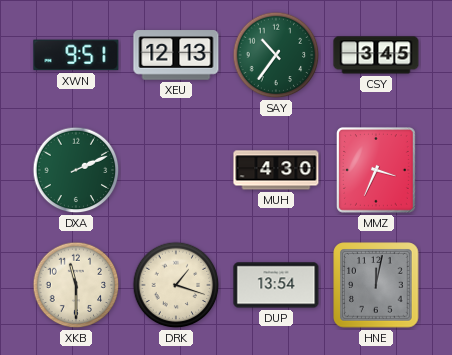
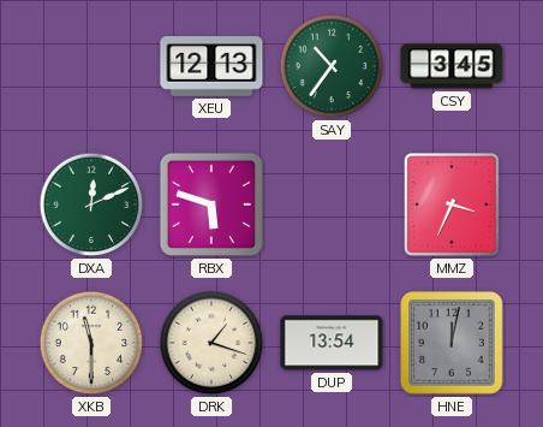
XWN: 9:51 -> none (76, 55)
DXA: 2:11 -> 12:11 (91, 204)
RBX: none -> 5:48 (211, 204)
MUH: 4:30 -> none (276, 170)
